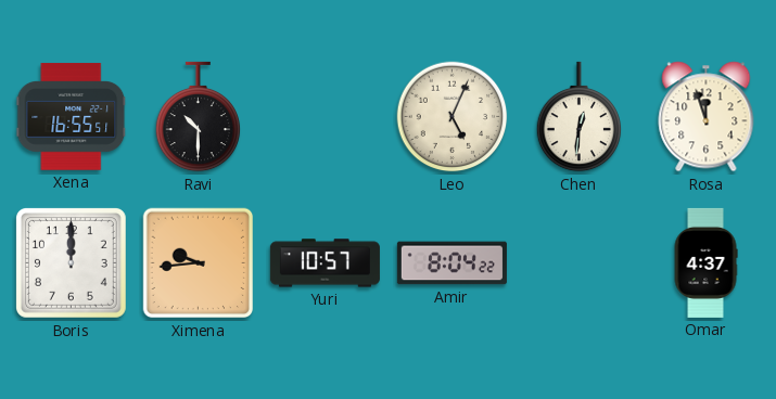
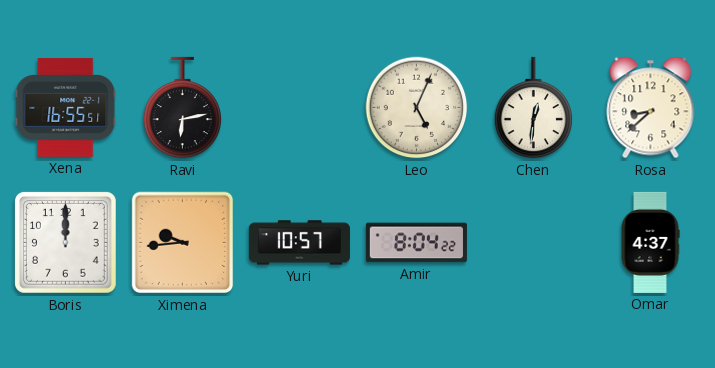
Ravi: 10:30 -> 6:13 (183, 108)
Rosa: 11:57 -> 8:38 (651, 108)
